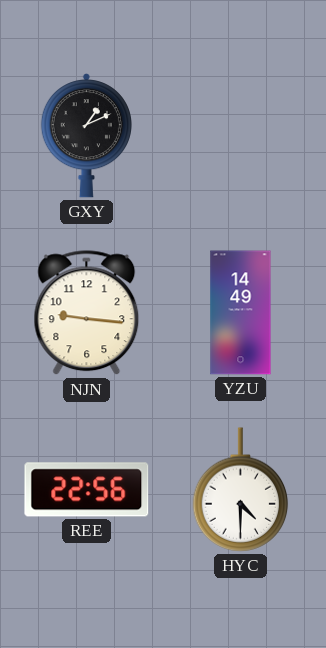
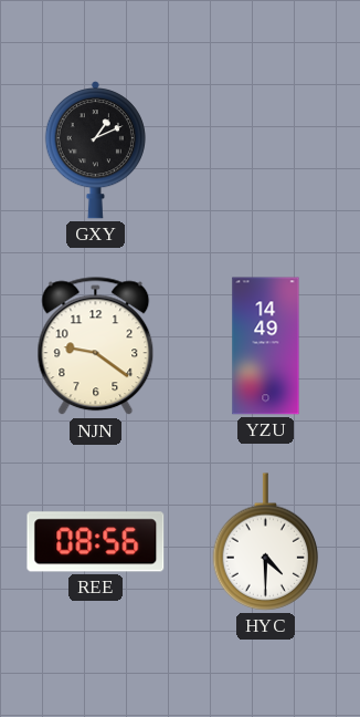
NJN: 9:16 -> 9:21 (96, 346)
REE: 22:56 -> 08:56 (96, 542)
